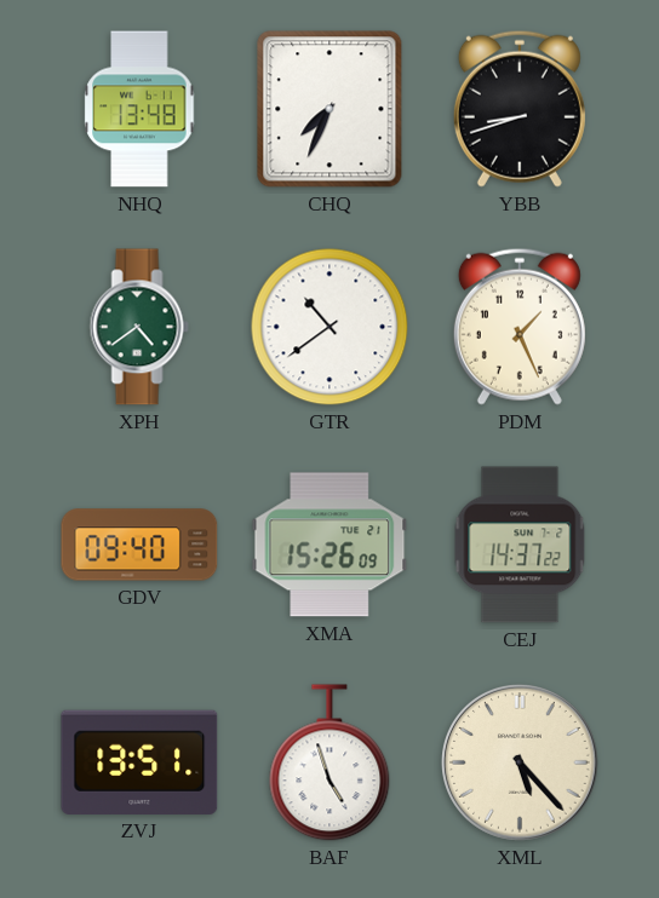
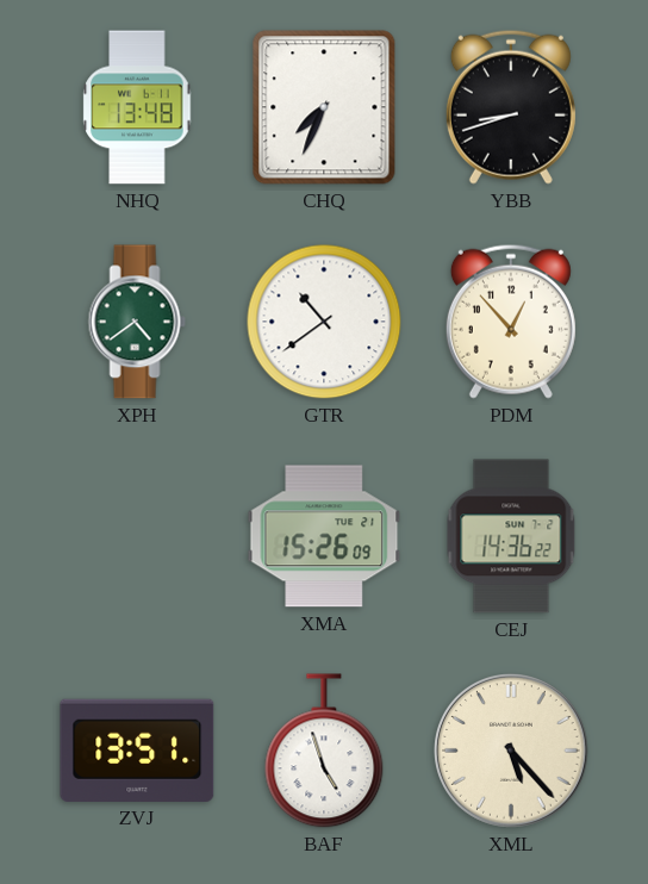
PDM: 1:26 -> 12:53 (511, 322)
GDV: 09:40 -> none (139, 545)
CEJ: 14:37 -> 14:36 (511, 536)
